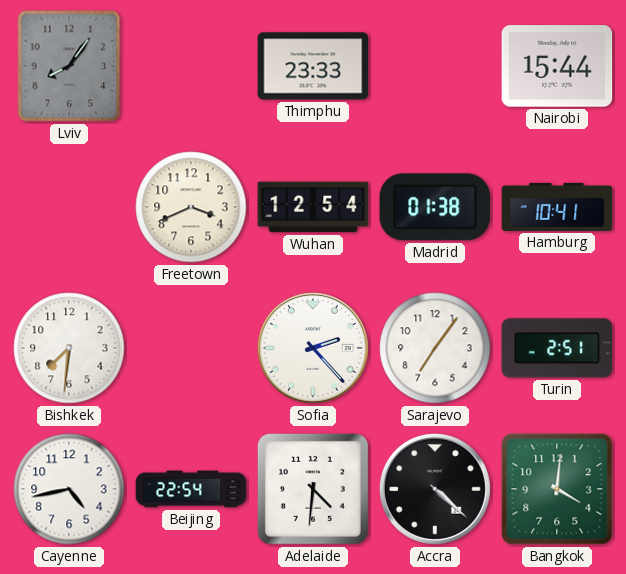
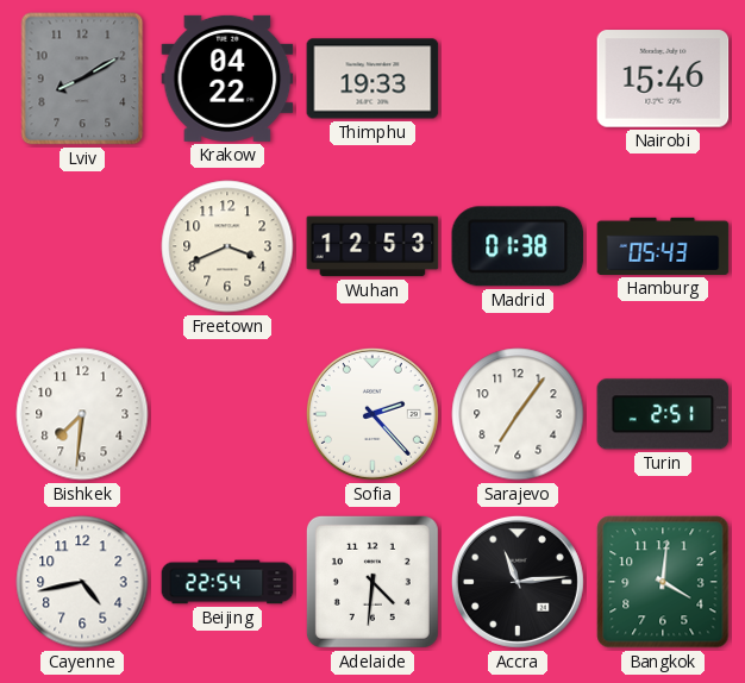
Lviv: 8:06 -> 8:10 (82, 79)
Krakow: none -> 04:22 (227, 79)
Thimphu: 23:33 -> 19:33 (372, 79)
Nairobi: 15:44 -> 15:46 (663, 79)
Wuhan: 12:54 -> 12:53 (372, 246)
Hamburg: 10:41 -> 05:43 (663, 246)
Accra: 4:22 -> 11:14 (518, 582)
